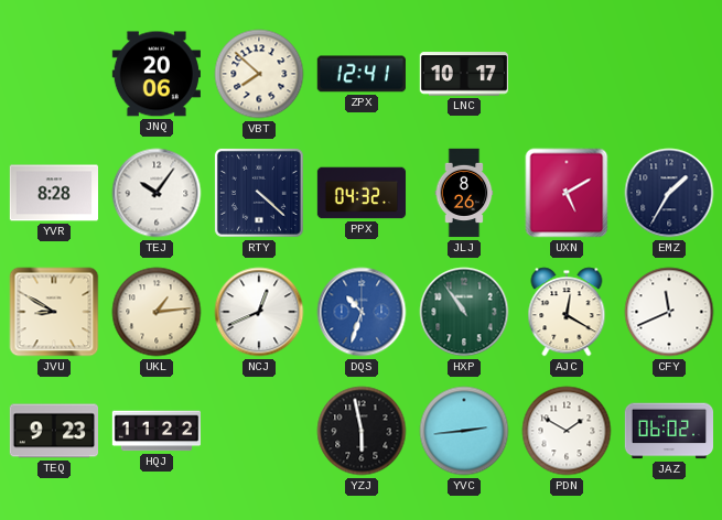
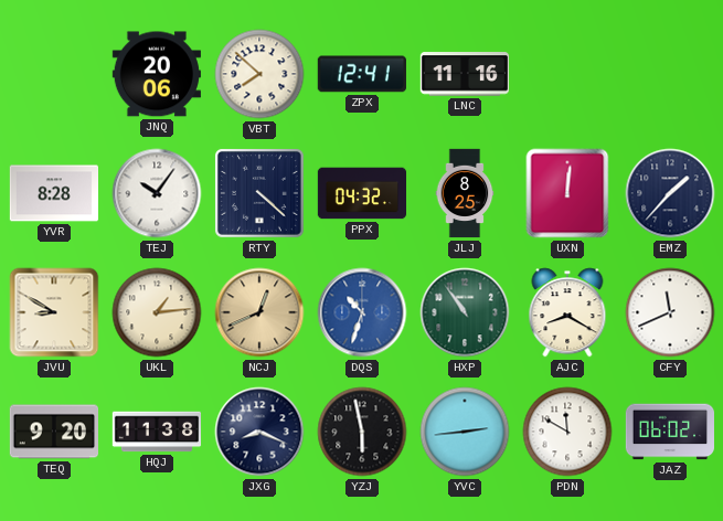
LNC: 10:17 -> 11:16 (464, 74)
JLJ: 8:26 -> 8:25 (465, 193)
UXN: 5:10 -> 12:01 (567, 193)
EMZ: 1:35 -> 1:37 (670, 193)
NCJ dial: white -> champagne (259, 312)
AJC: 12:20 -> 8:20 (567, 312)
TEQ: 9:23 -> 9:20 (53, 432)
HQJ: 11:22 -> 11:38 (157, 432)
JXG: none -> 8:19 (259, 432)
PDN: 1:50 -> 11:50 (567, 432)
